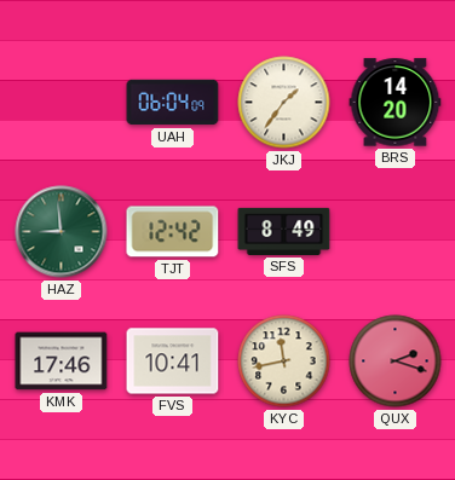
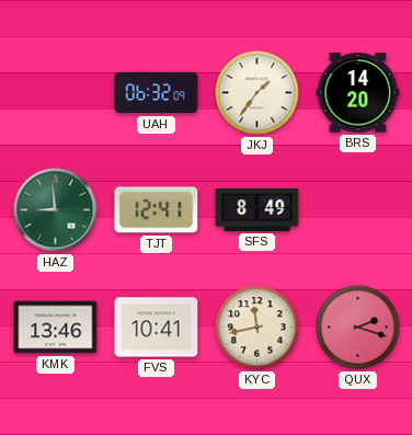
UAH: 06:04 -> 06:32 (157, 93)
TJT: 12:42 -> 12:41 (157, 210)
KMK: 17:46 -> 13:46 (56, 328)
